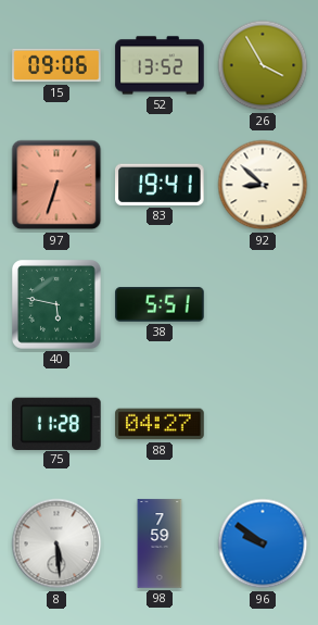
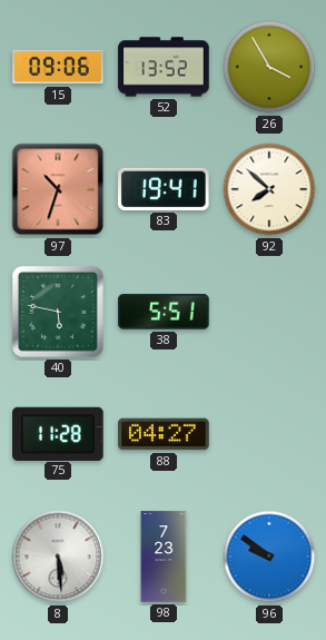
97: 6:33 -> 10:33 (58, 189)
92: 8:52 -> 7:52 (269, 189)
98: 7:59 -> 7:23 (164, 557)
